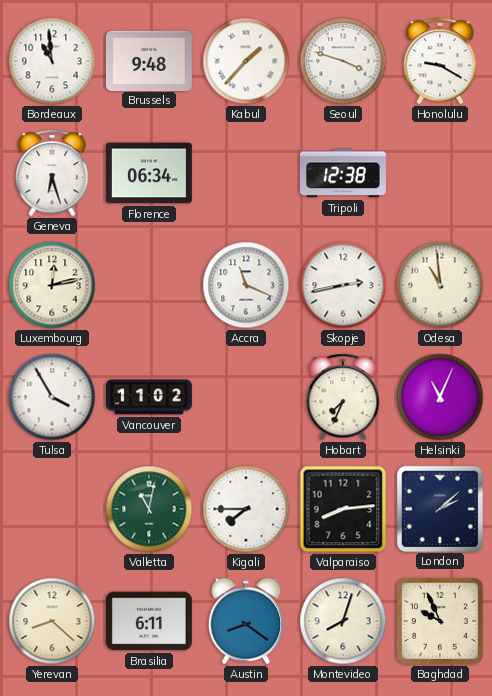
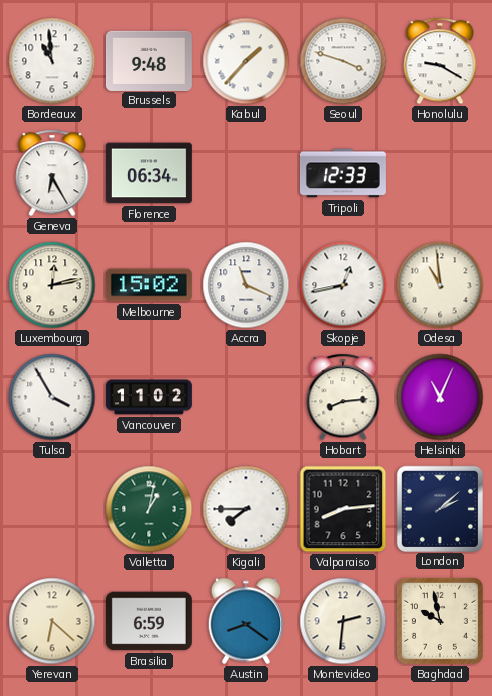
Geneva: 6:27 -> 6:25 (52, 173)
Tripoli: 12:38 -> 12:33 (344, 173)
Melbourne: none -> 15:02 (149, 285)
Skopje: 2:43 -> 12:43 (343, 285)
Hobart: 7:34 -> 8:14 (343, 397)
Valletta: 11:02 -> 1:02 (149, 509)
Yerevan: 8:22 -> 6:22 (52, 621)
Brasilia: 6:11 -> 6:59 (149, 621)
Montevideo: 8:03 -> 2:31 (343, 621)
Baghdad: 9:56 -> 9:58 (440, 621)
